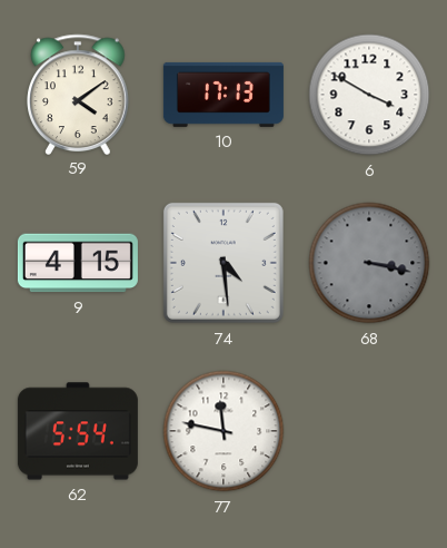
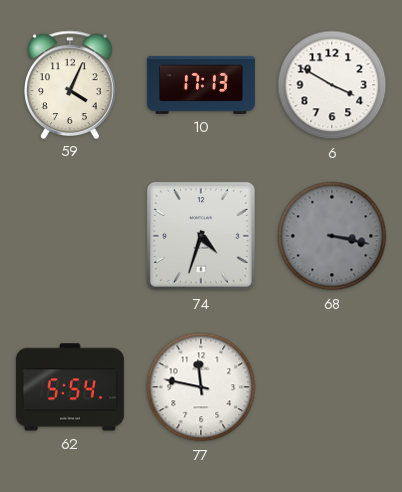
59: 4:09 -> 4:04 (70, 84)
9: 4:15 -> none (78, 263)
74: 4:29 -> 4:33 (201, 236)
